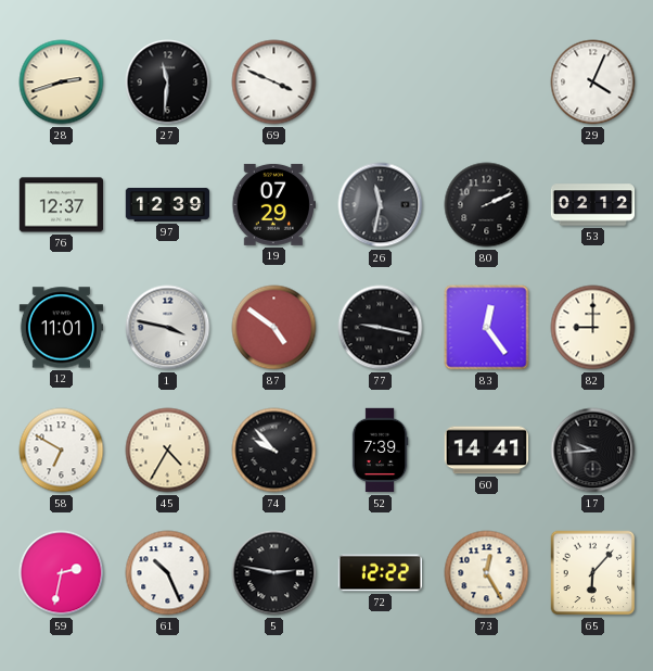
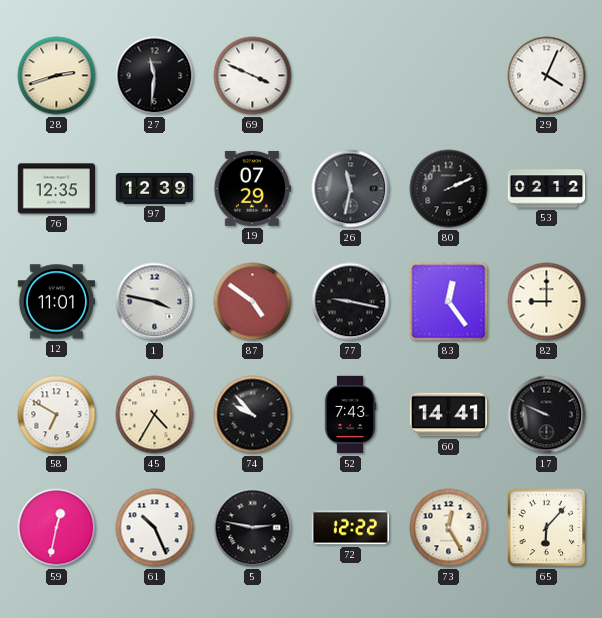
76: 12:37 -> 12:35 (57, 189)
52: 7:39 -> 7:43 (350, 415)
17: 9:44 -> 9:49 (547, 415)
59: 2:32 -> 12:32 (57, 528)
